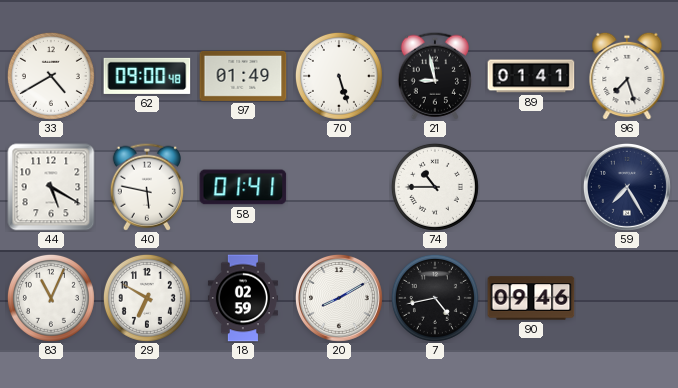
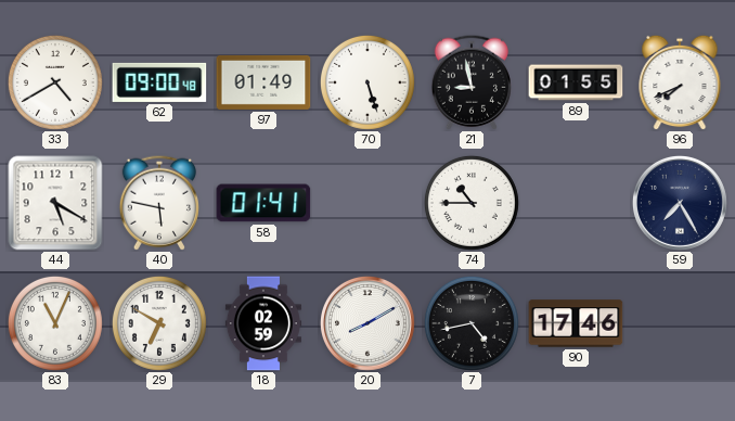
89: 01:41 -> 01:55 (576, 82)
96: 7:27 -> 7:41 (680, 82)
90: 09:46 -> 17:46 (576, 323)
